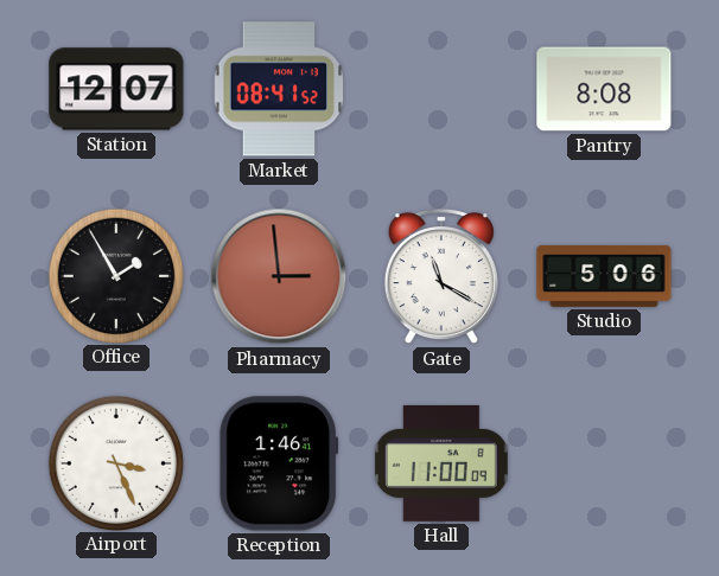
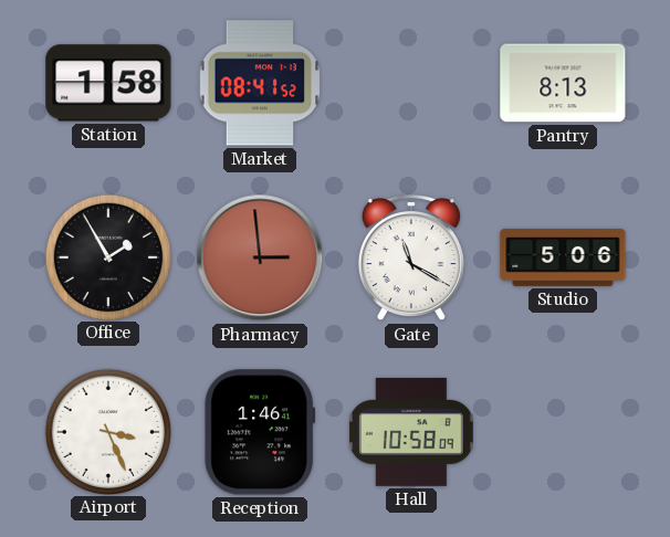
Station: 12:07 -> 1:58 (108, 83)
Pantry: 8:08 -> 8:13 (563, 83)
Hall: 11:00 -> 10:58 (411, 432)
